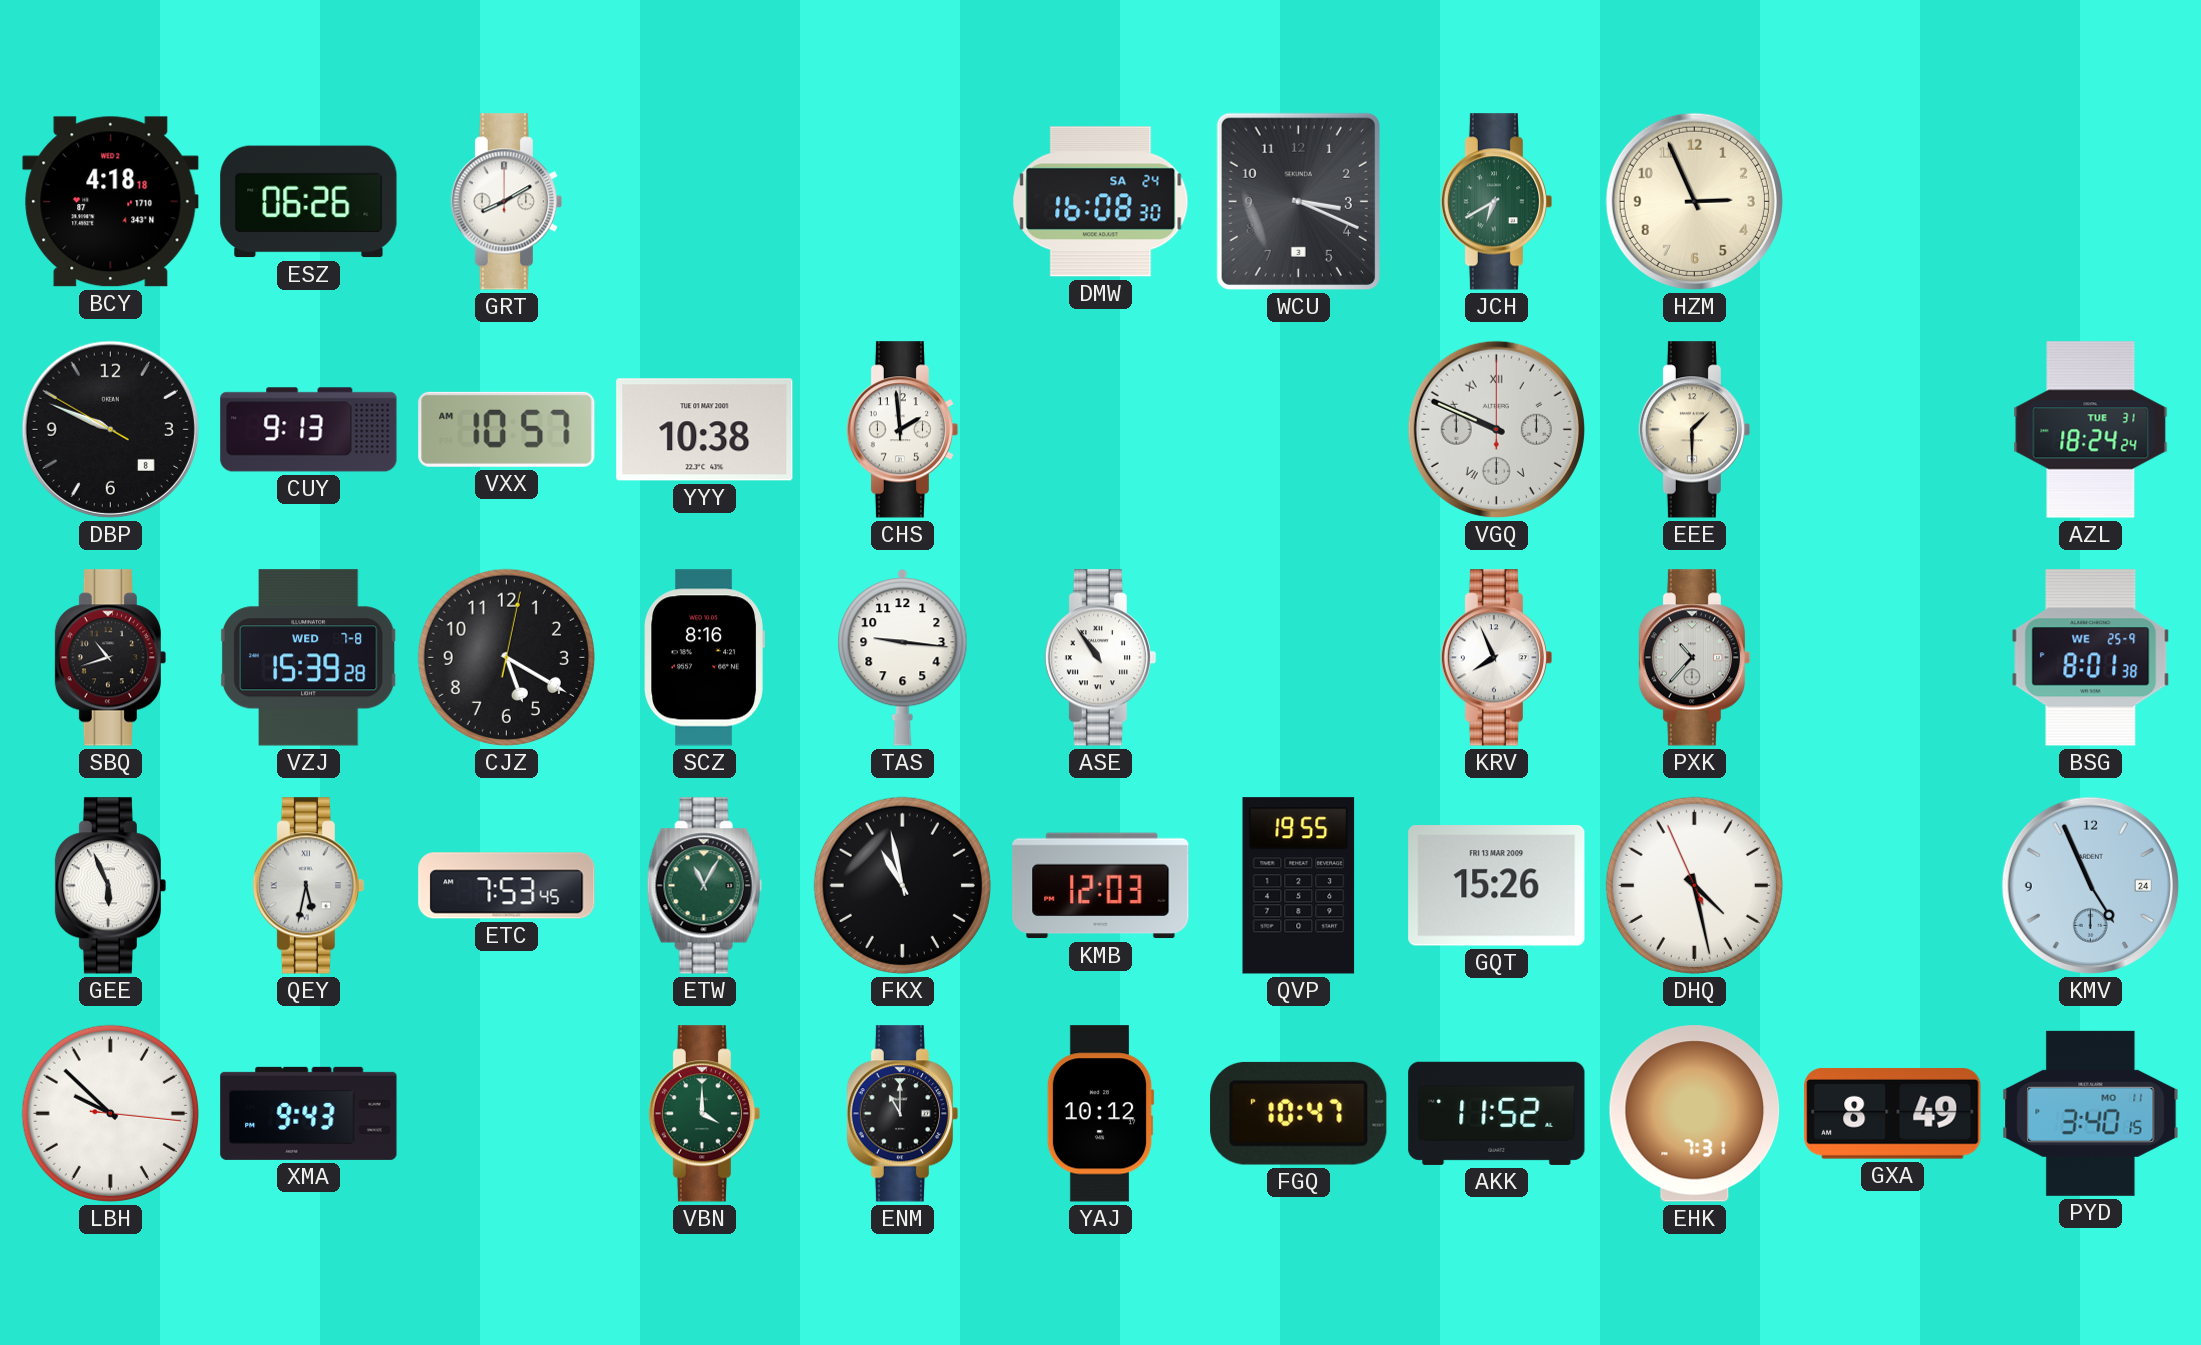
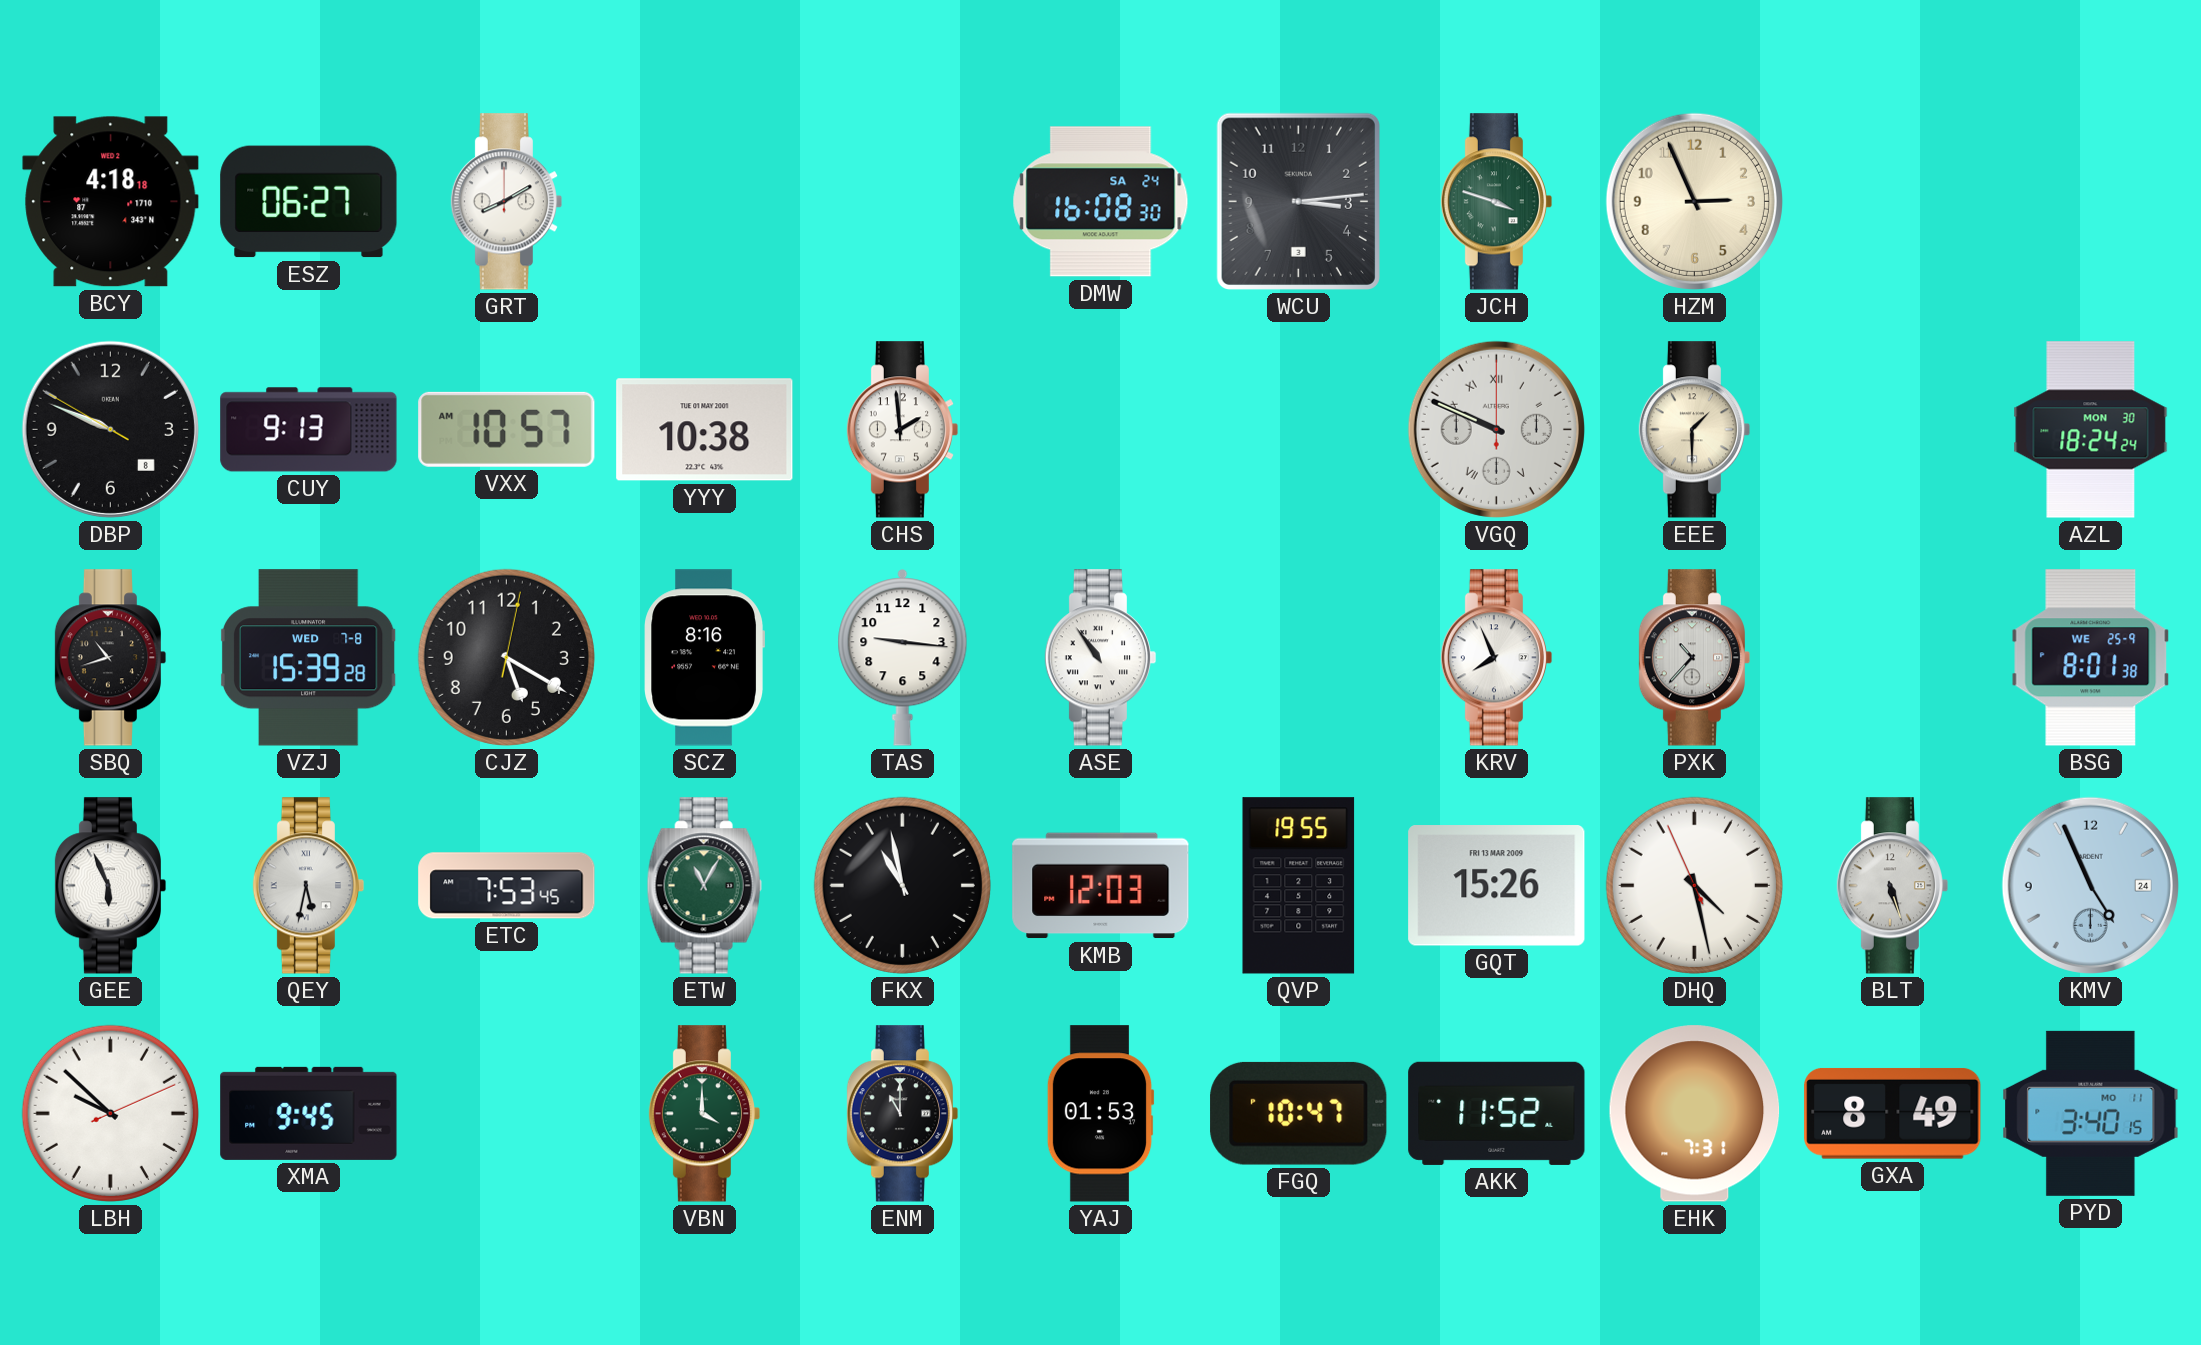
ESZ: 06:26 -> 06:27 (309, 202)
WCU: 3:19 -> 3:14 (1298, 201)
JCH: 6:40 -> 3:48 (1497, 202)
AZL date: TUE 31 -> MON 30 (2091, 430)
BLT: none -> 5:27 (1893, 886)
LBH: 9:52:16 -> 9:52:11 (110, 1113)
XMA: 9:43 -> 9:45 (309, 1113)
YAJ: 10:12 -> 01:53 (1100, 1114)
